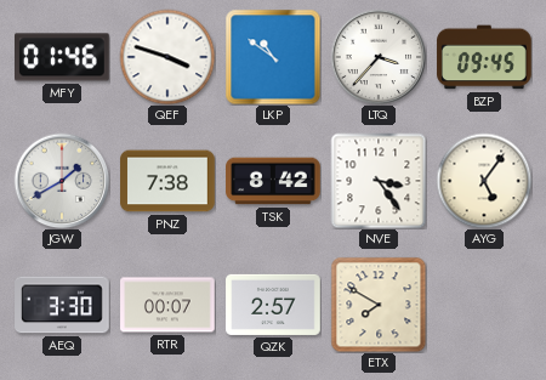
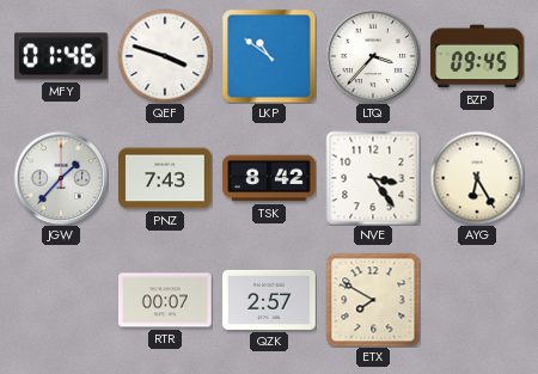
JGW: 1:40 -> 1:37 (61, 178)
PNZ: 7:38 -> 7:43 (165, 178)
AYG: 5:06 -> 6:25 (477, 178)
AEQ: 3:30 -> none (62, 305)
